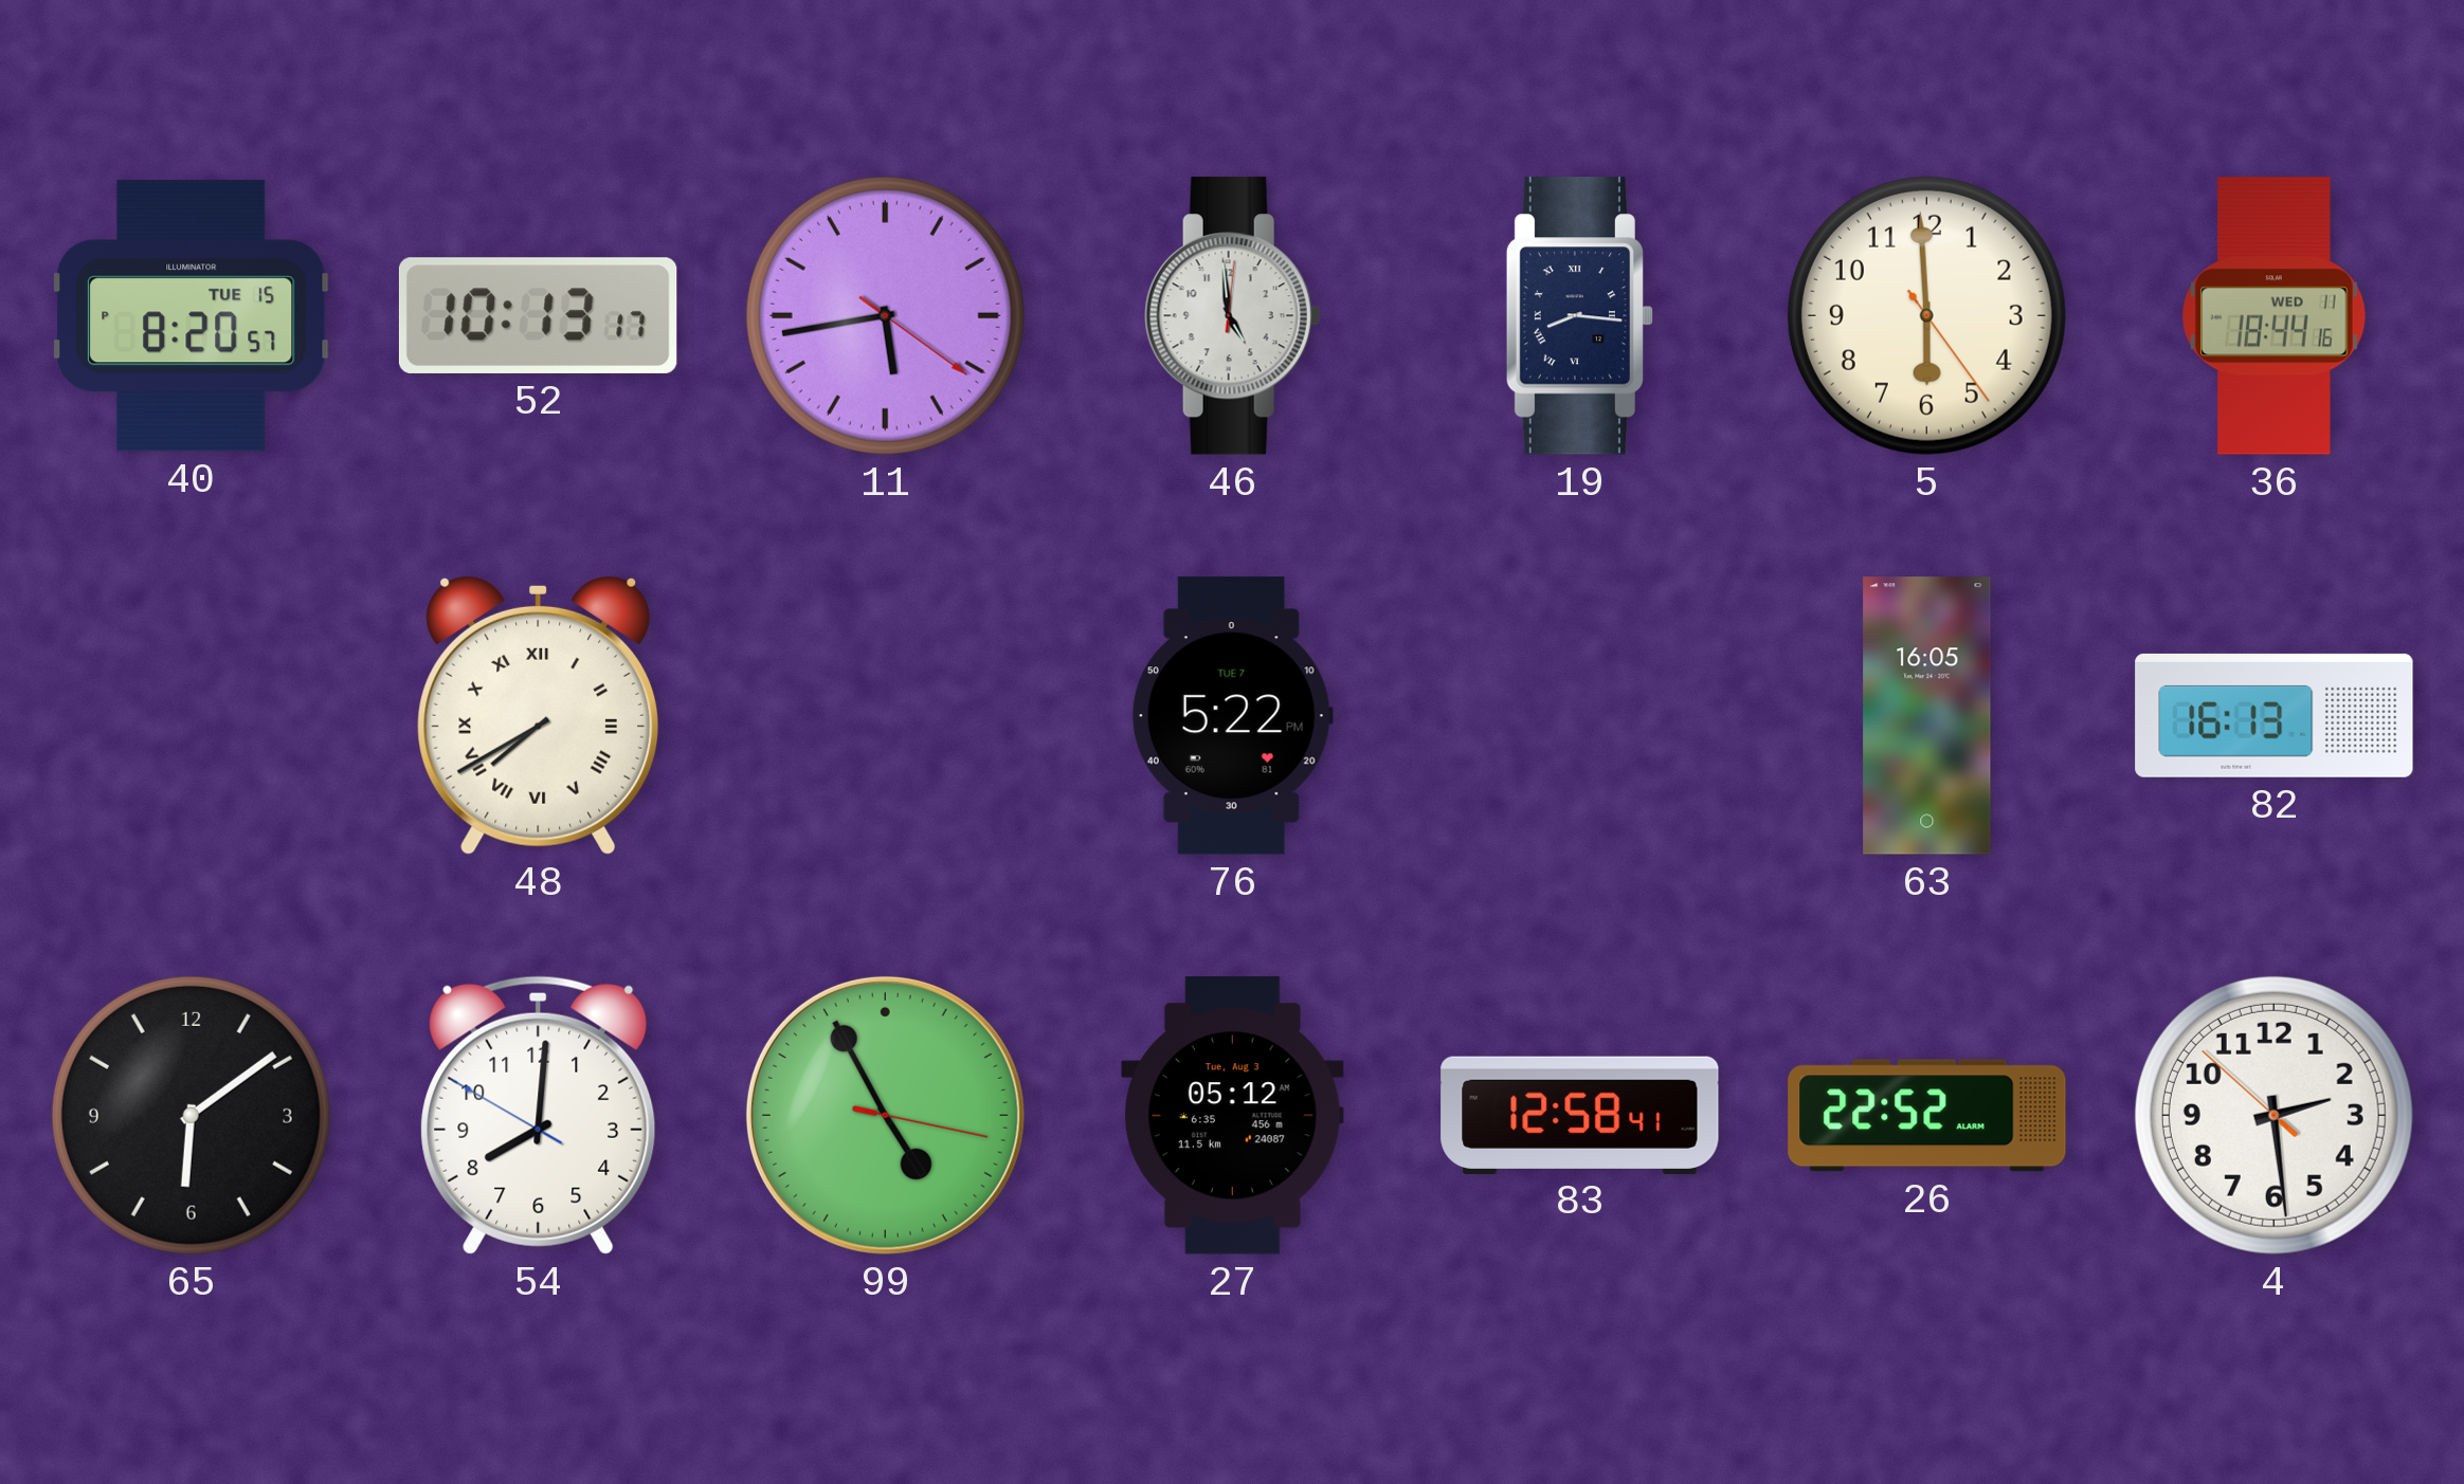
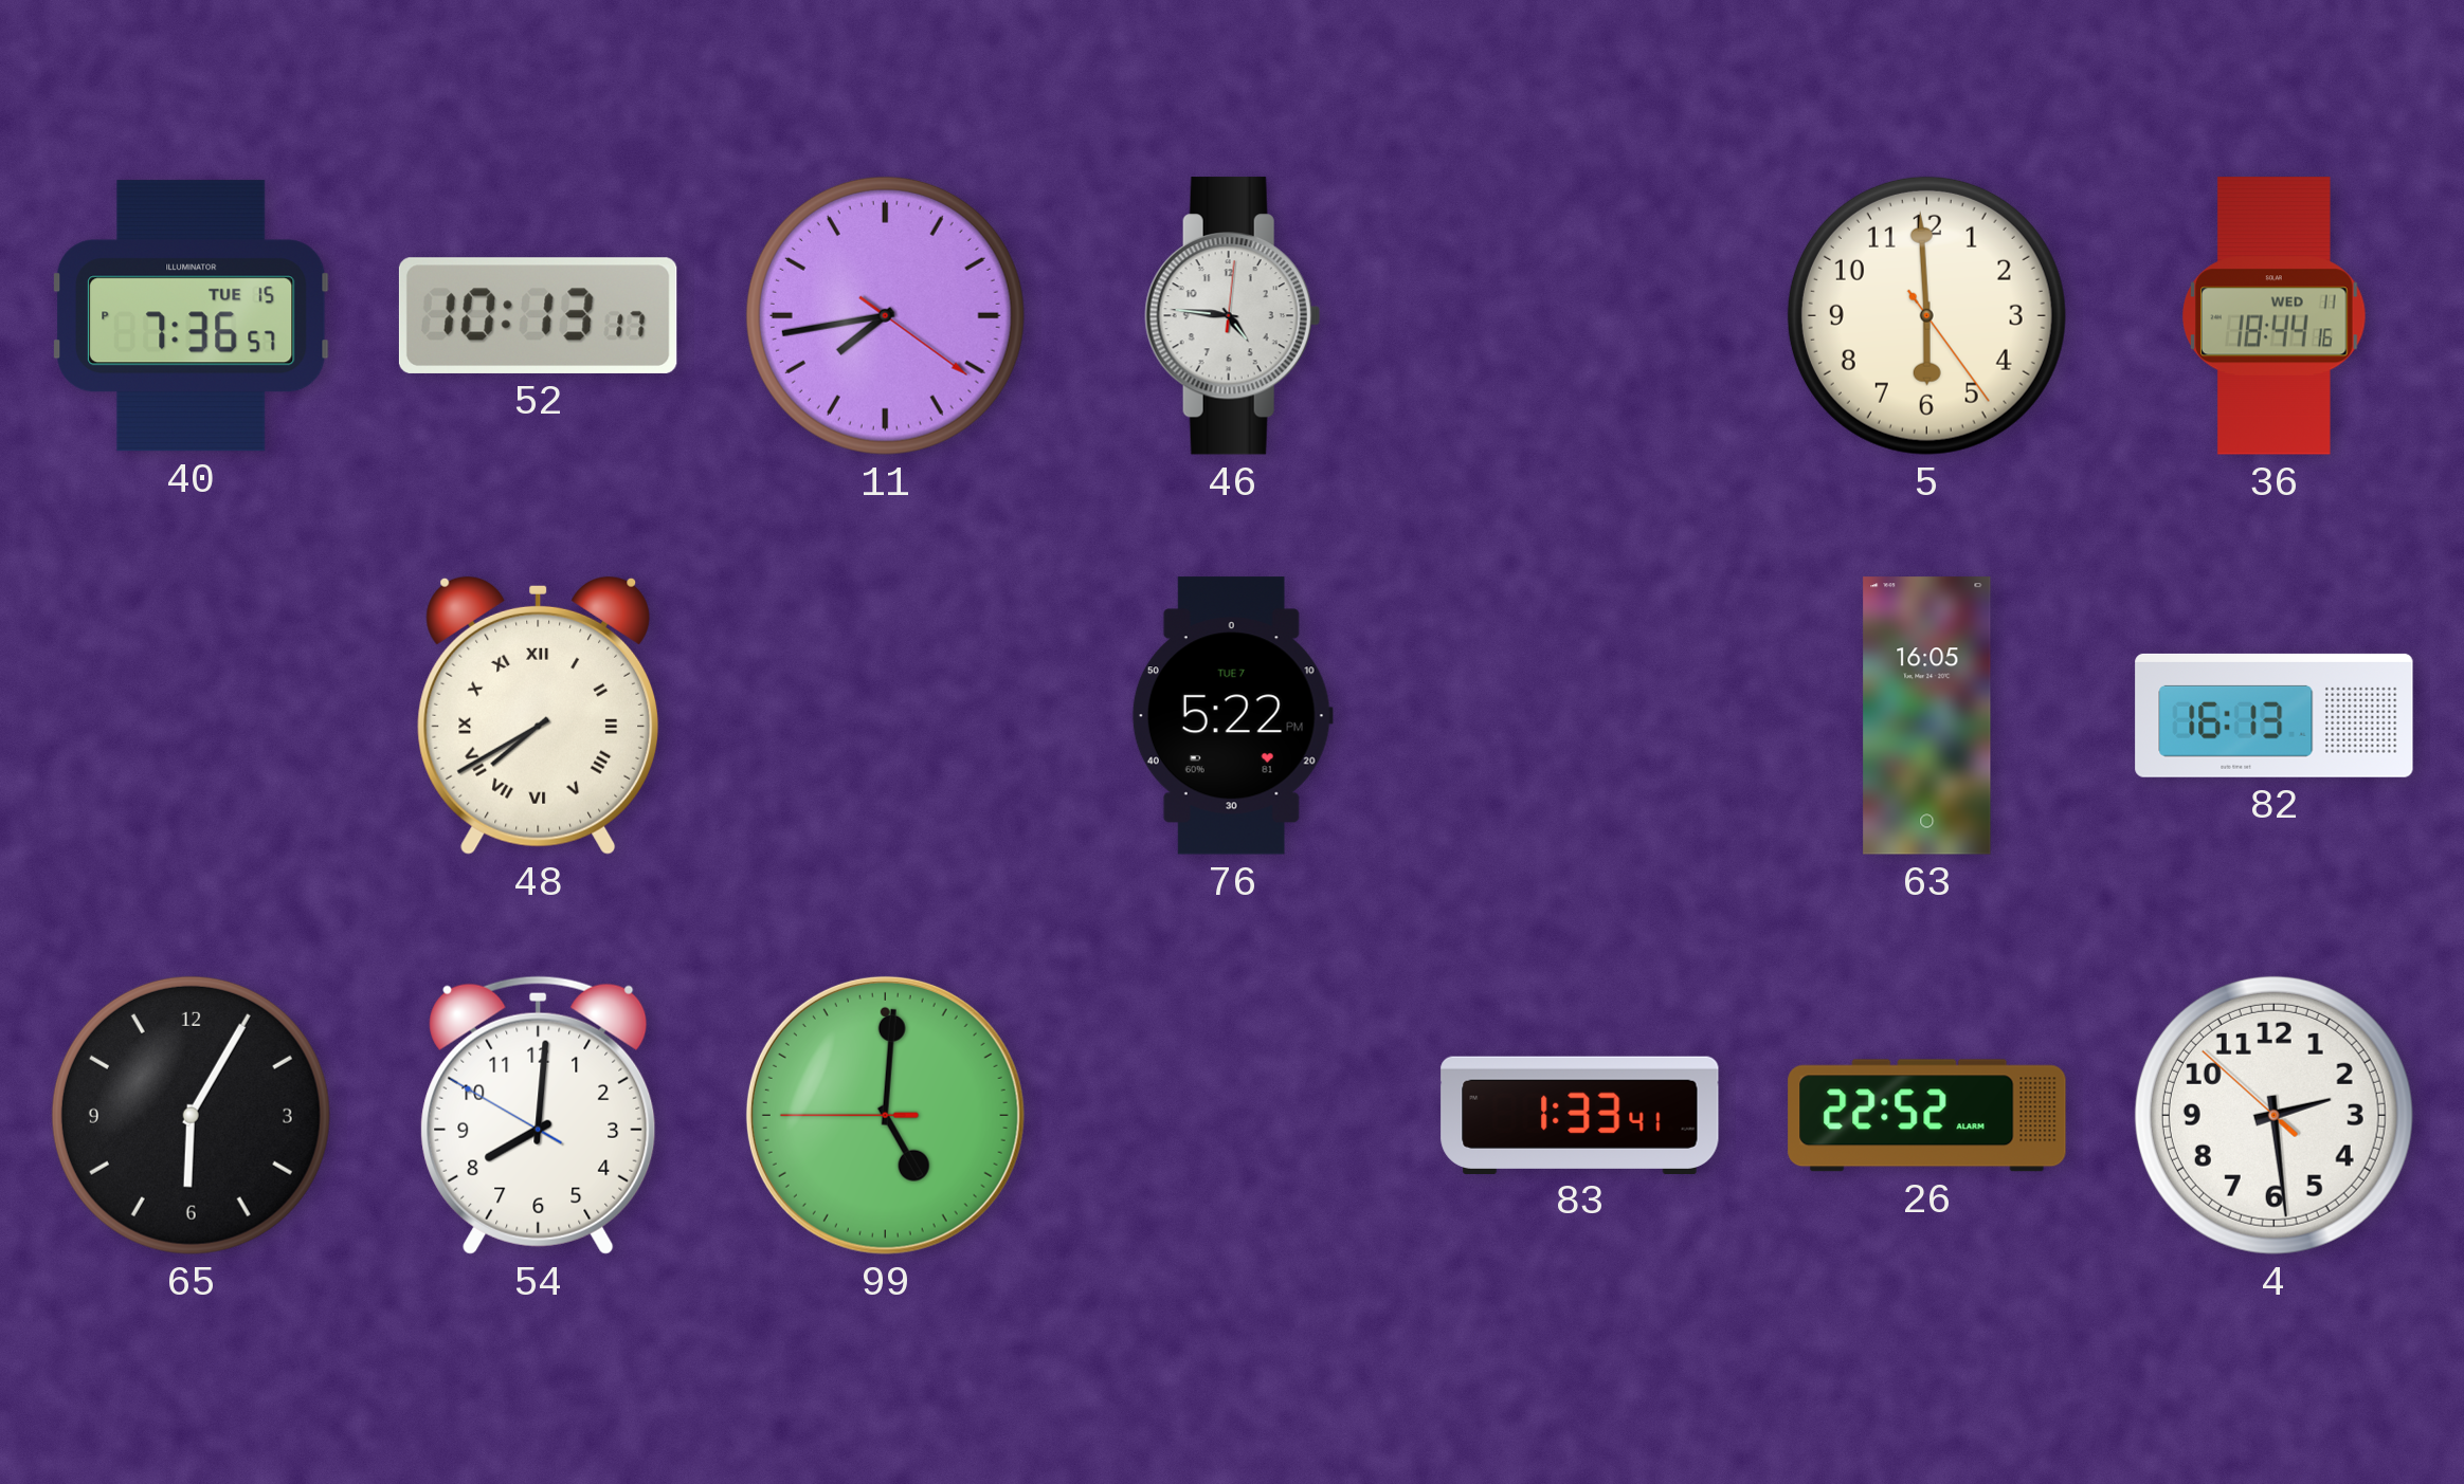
40: 8:20 -> 7:36 (191, 316)
11: 5:43 -> 7:43 (885, 315)
46: 4:59 -> 4:46 (1232, 316)
19: 8:16 -> none (1579, 316)
65: 6:09 -> 6:05 (191, 1115)
99: 4:55 -> 5:00 (885, 1115)
27: 05:12 -> none (1232, 1116)
83: 12:58 -> 1:33 (1580, 1115)
